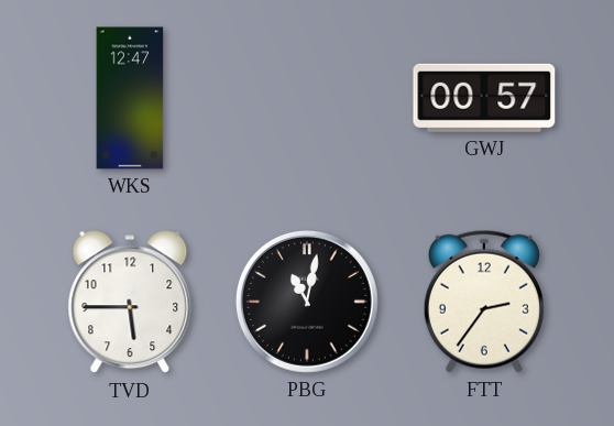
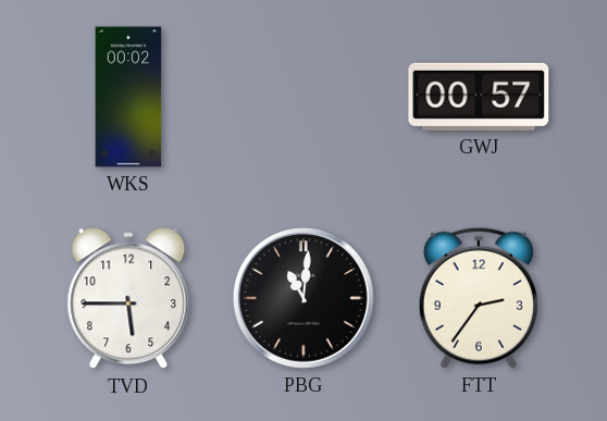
WKS: 12:47 -> 00:02 (128, 97)
PBG: 11:02 -> 11:01 (305, 299)
